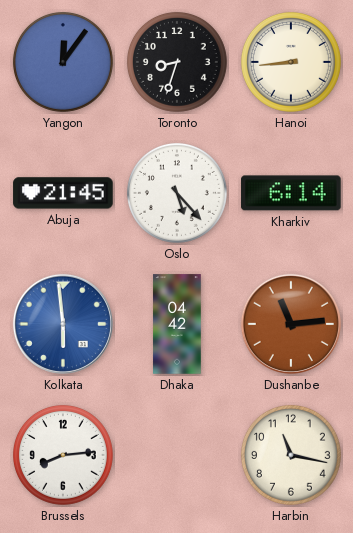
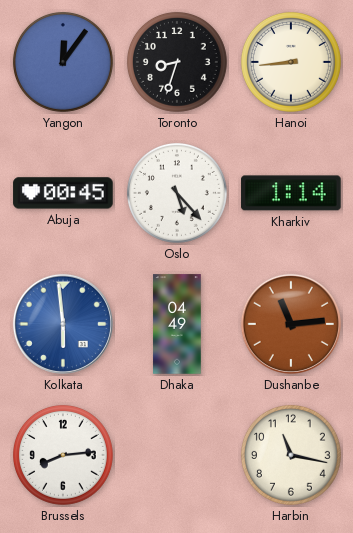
Abuja: 21:45 -> 00:45 (63, 193)
Kharkiv: 6:14 -> 1:14 (291, 193)
Dhaka: 04:42 -> 04:49 (177, 324)
